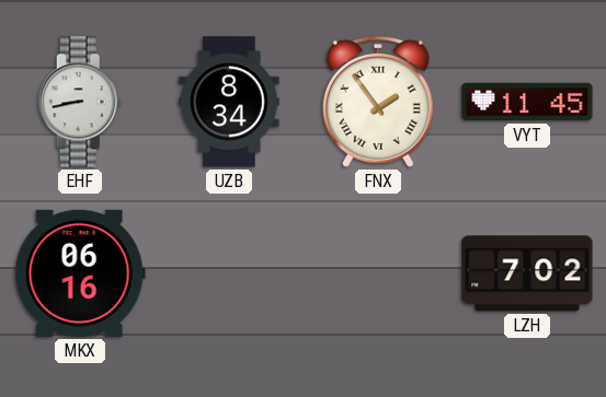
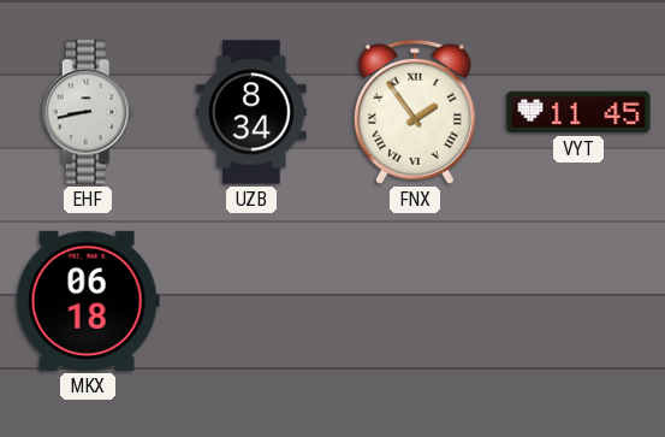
MKX: 06:16 -> 06:18 (88, 301)
LZH: 7:02 -> none (527, 273)
